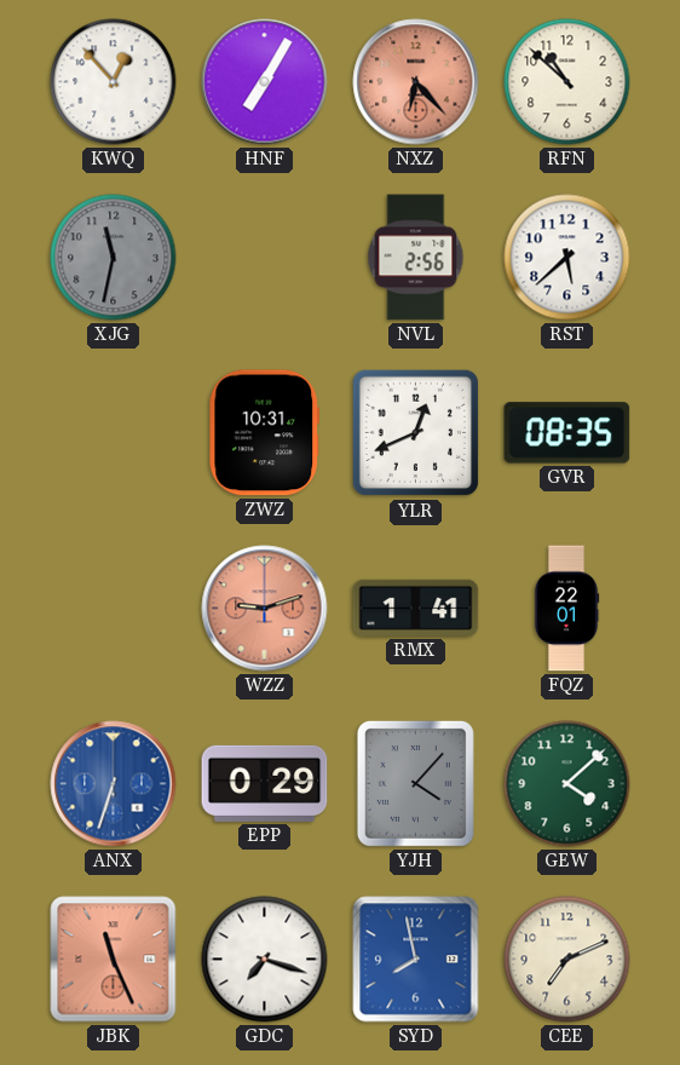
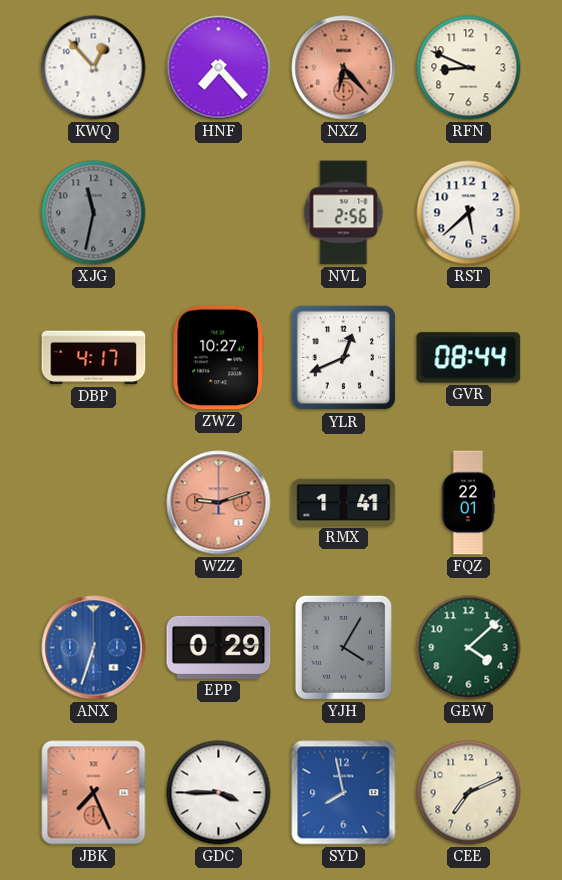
HNF: 7:05 -> 7:23 (219, 68)
RFN: 10:52 -> 8:49 (469, 68)
DBP: none -> 4:17 (94, 358)
ZWZ: 10:31 -> 10:27 (219, 358)
GVR: 08:35 -> 08:44 (469, 358)
YJH: 4:07 -> 4:05 (343, 647)
JBK: 11:26 -> 7:26 (94, 793)
GDC: 7:18 -> 3:45 (219, 793)
